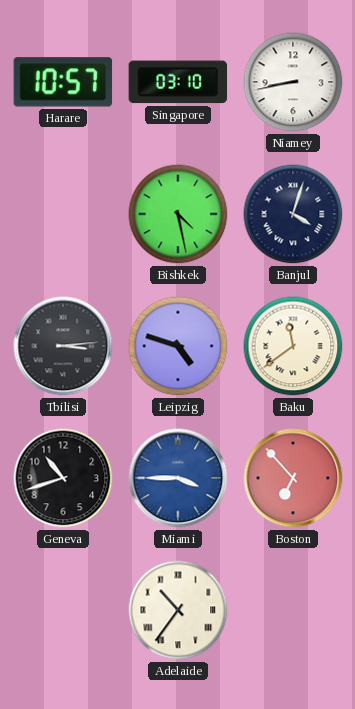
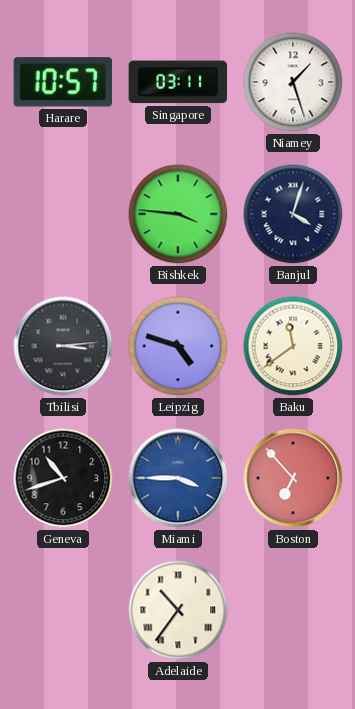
Singapore: 03:10 -> 03:11 (178, 82)
Niamey: 8:43 -> 1:27 (293, 82)
Bishkek: 4:28 -> 3:46 (178, 214)
